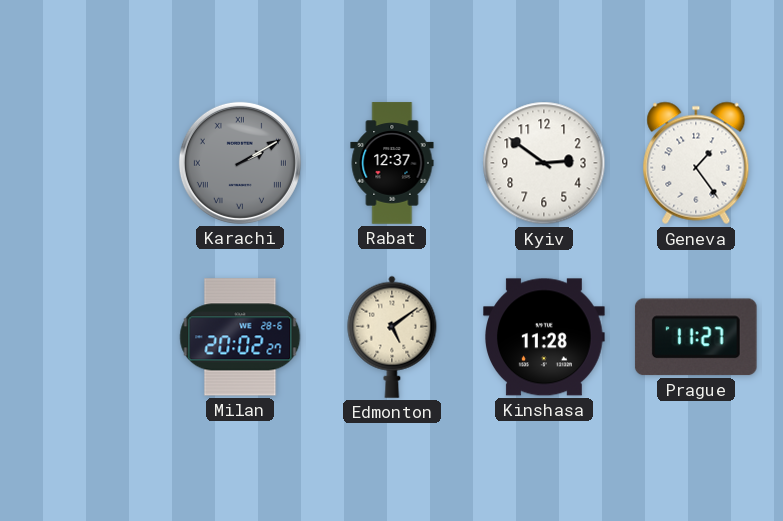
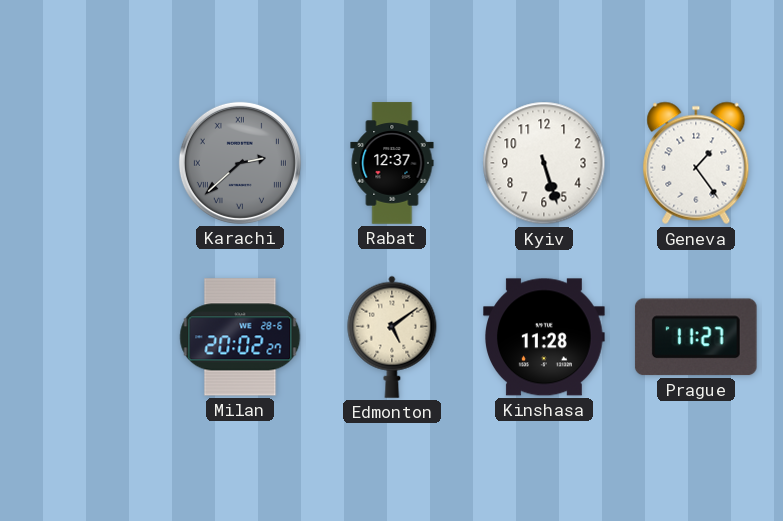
Karachi: 2:10 -> 2:38 (240, 163)
Kyiv: 2:51 -> 5:27 (544, 163)
